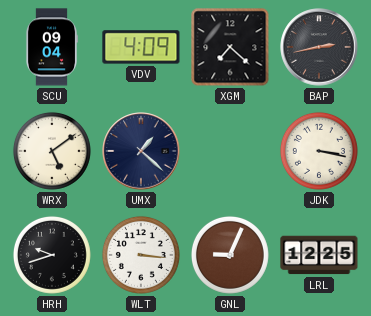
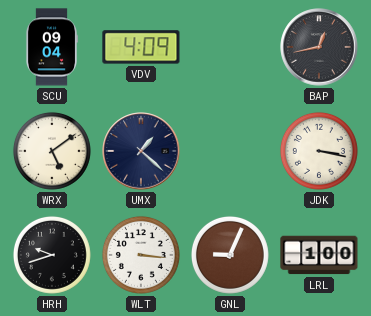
XGM: 7:22 -> none (230, 47)
BAP: 2:43 -> 12:43 (319, 47)
LRL: 12:25 -> 1:00 (319, 255)
